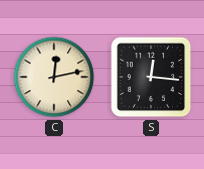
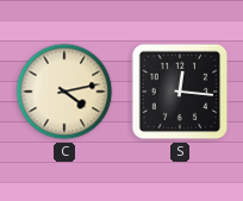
C: 12:13 -> 4:13 (64, 92)
